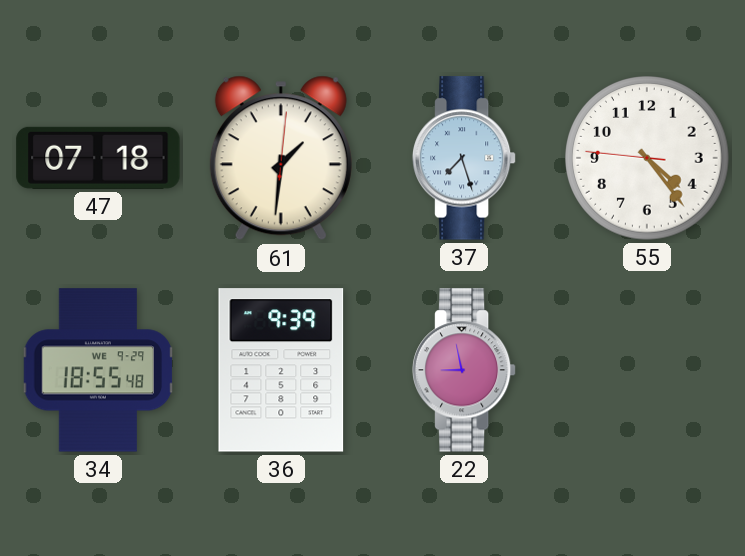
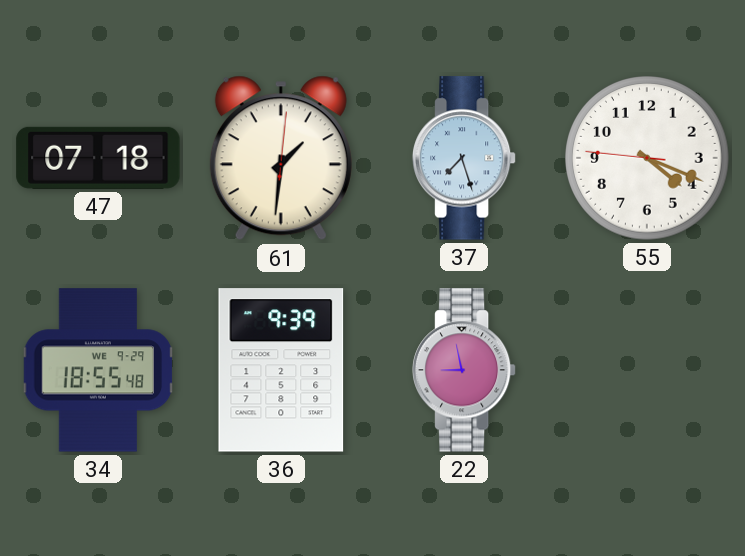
55: 4:23 -> 4:18 (647, 158)
